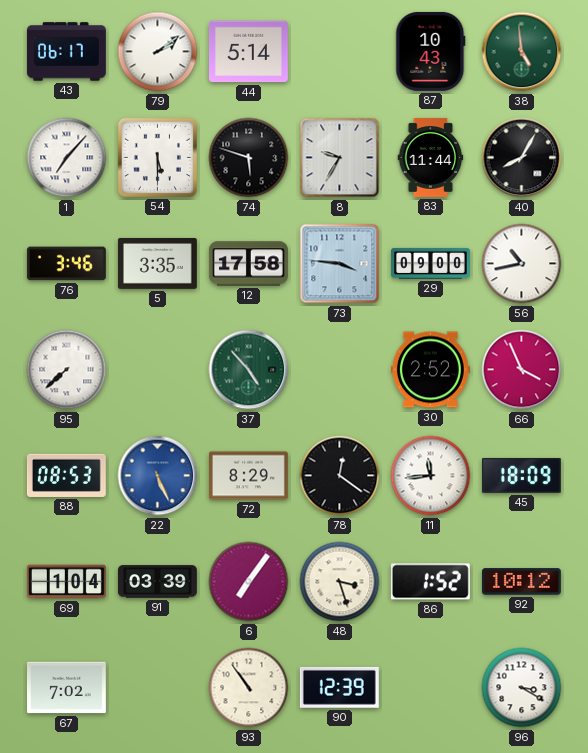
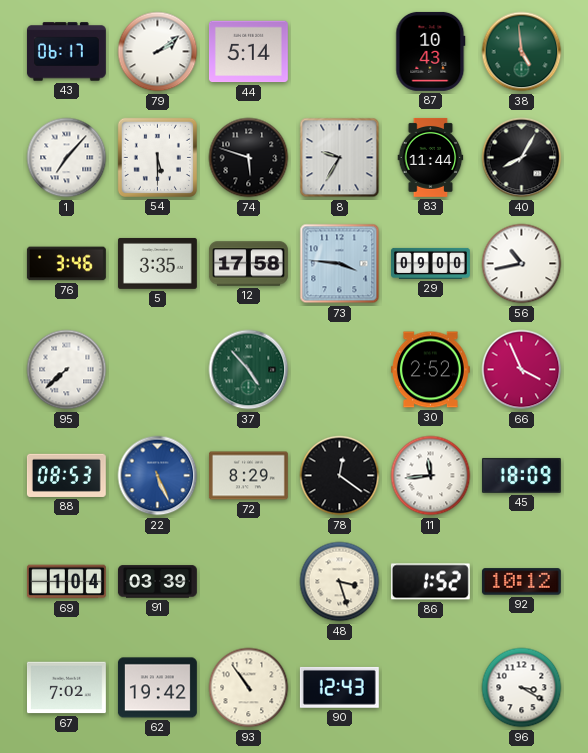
6: 7:06 -> none (249, 582)
62: none -> 19:42 (157, 688)
90: 12:39 -> 12:43 (339, 687)
